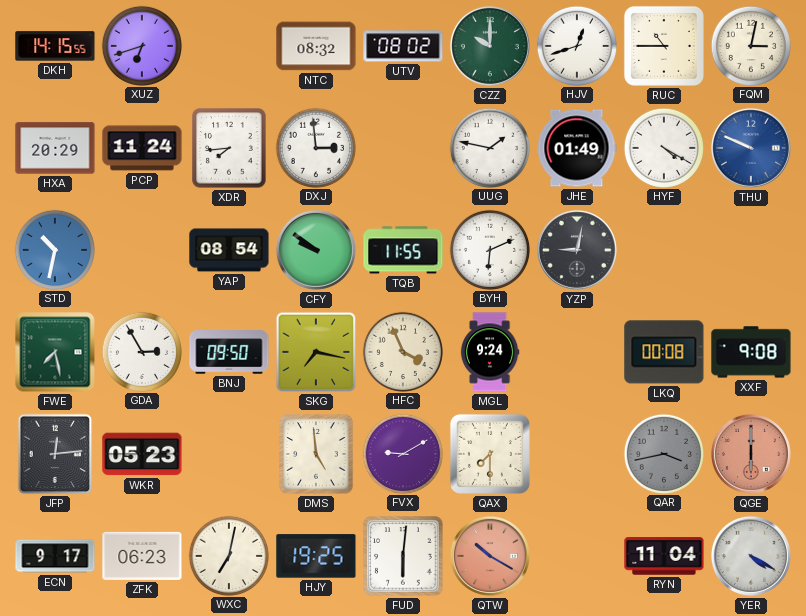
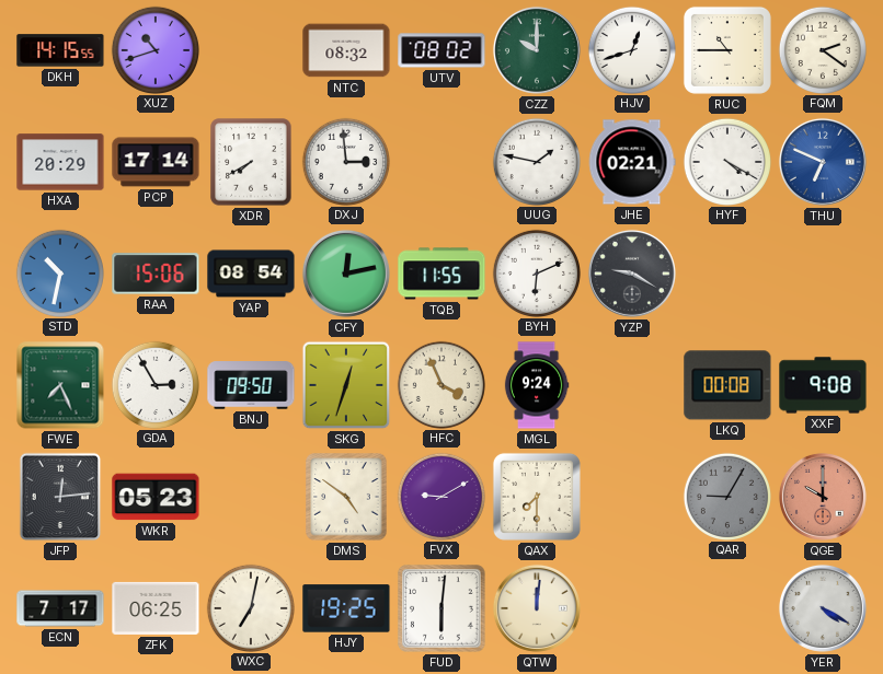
XUZ: 6:42 -> 10:42 (154, 49)
FQM: 3:02 -> 2:21 (822, 49)
PCP: 11:24 -> 17:14 (156, 162)
XDR: 7:44 -> 7:40 (251, 162)
JHE: 01:49 -> 02:21 (632, 162)
THU: 9:49 -> 6:49 (823, 162)
RAA: none -> 15:06 (156, 274)
CFY: 9:51 -> 12:13 (346, 274)
YZP: 9:02 -> 9:20 (632, 274)
FWE: 7:28 -> 7:26 (60, 385)
SKG: 7:17 -> 12:33 (346, 385)
DMS: 4:59 -> 4:51 (346, 497)
QAR: 3:43 -> 9:05 (726, 496)
QGE: 6:00 -> 10:00 (823, 497)
ECN: 9:17 -> 7:17 (60, 608)
ZFK: 06:23 -> 06:25 (156, 608)
QTW: 10:20 -> 12:01 (537, 608)
QTW dial: salmon -> cream (537, 608)
RYN: 11:04 -> none (664, 556)
